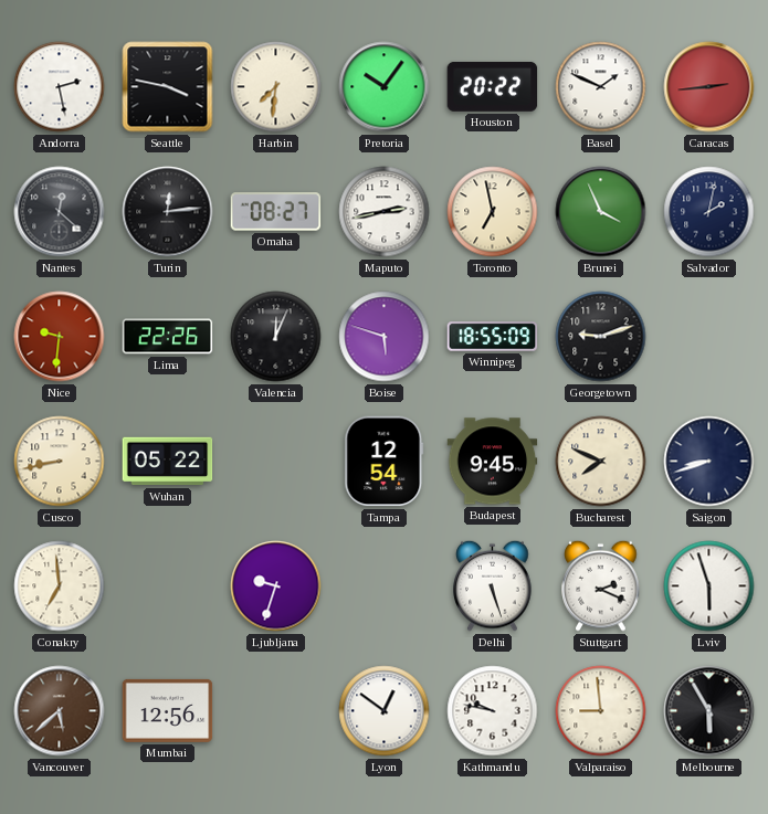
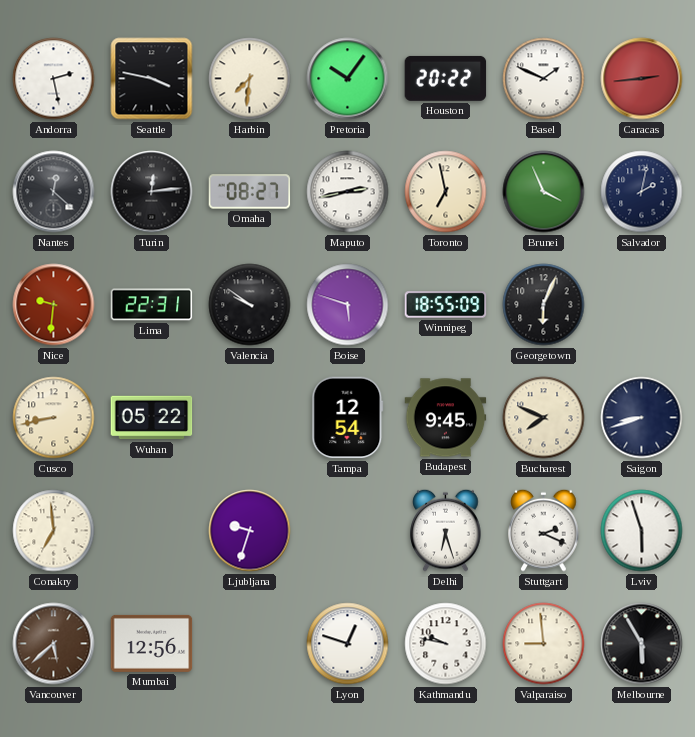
Lima: 22:26 -> 22:31 (152, 305)
Valencia: 12:04 -> 9:51 (250, 305)
Georgetown: 9:12 -> 6:04 (544, 305)
Delhi: 5:27 -> 6:27 (446, 530)
Lyon: 12:51 -> 12:48 (348, 644)
